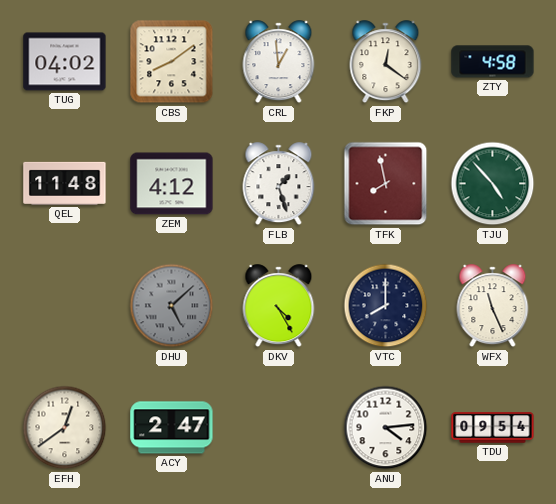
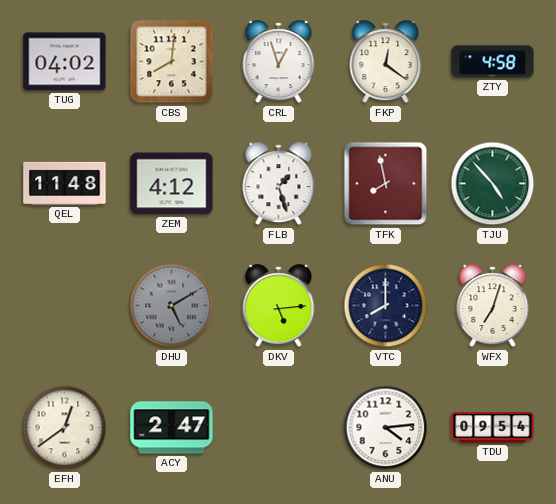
CBS: 8:09 -> 8:01 (172, 62)
CRL: 12:59 -> 12:57 (279, 62)
DHU: 5:08 -> 5:10 (172, 306)
DKV: 4:25 -> 5:14 (279, 306)
WFX: 11:26 -> 7:03 (493, 306)
